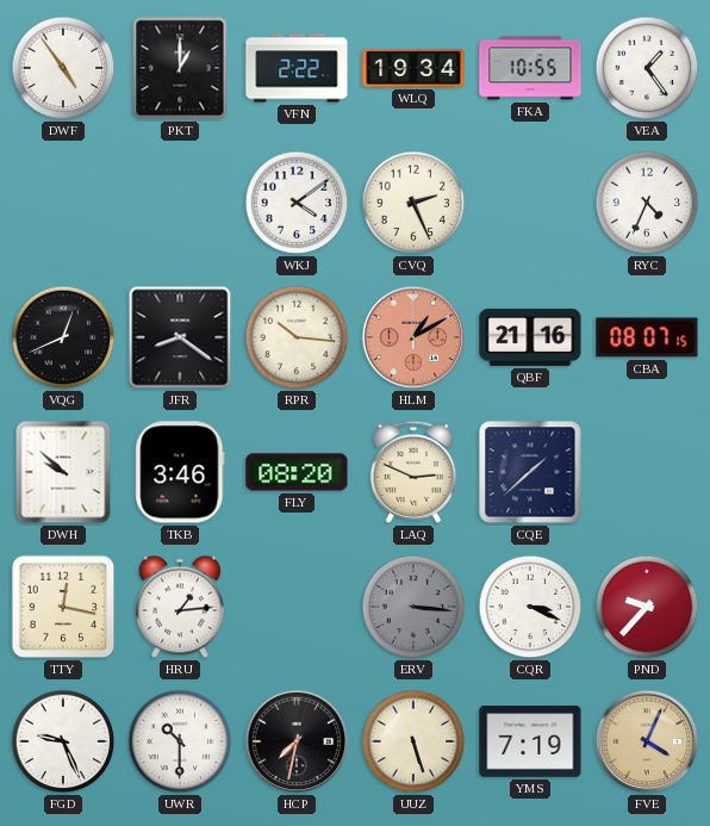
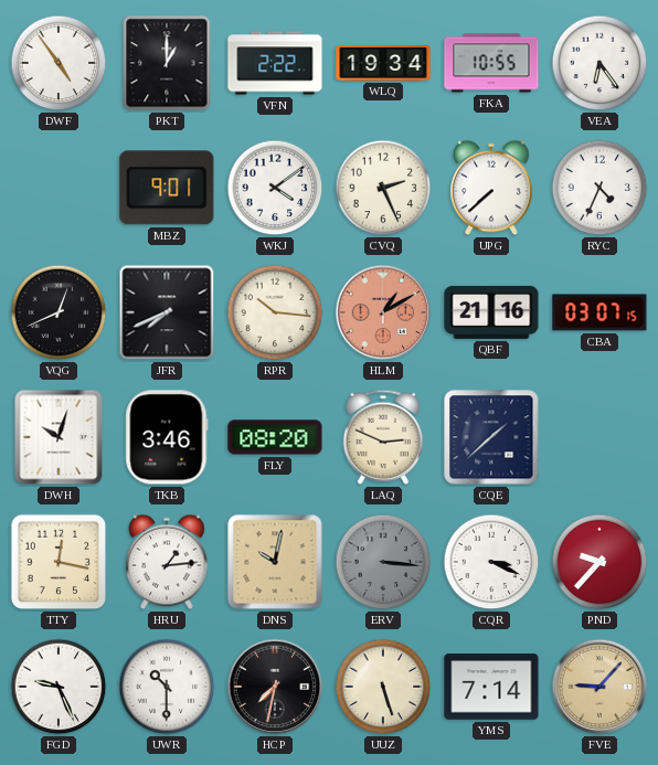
VEA: 1:24 -> 6:24 (599, 63)
MBZ: none -> 9:01 (167, 188)
UPG: none -> 7:38 (491, 188)
JFR: 8:21 -> 7:41 (167, 312)
CBA: 08:07 -> 03:07 (599, 312)
DWH: 9:52 -> 10:03 (59, 437)
DNS: none -> 10:02 (275, 562)
YMS: 7:19 -> 7:14 (491, 687)
FVE: 4:04 -> 9:07 (599, 687)
